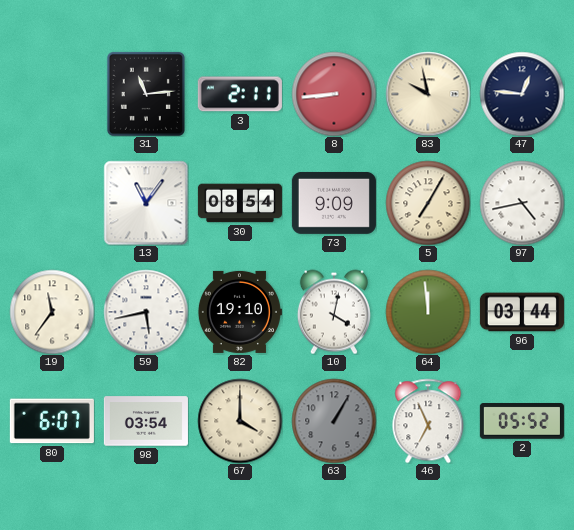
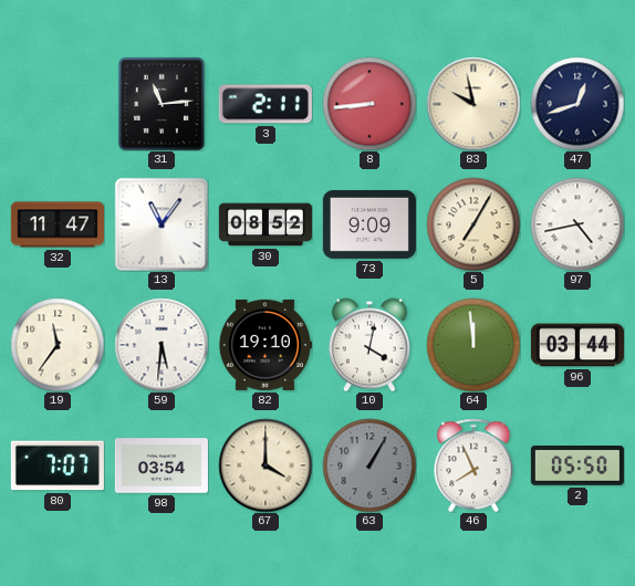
47: 12:46 -> 12:42 (577, 104)
32: none -> 11:47 (58, 224)
30: 08:54 -> 08:52 (266, 224)
59: 5:43 -> 5:31 (162, 345)
80: 6:07 -> 7:07 (58, 465)
46: 6:56 -> 7:56 (473, 465)
2: 05:52 -> 05:50 (577, 467)
